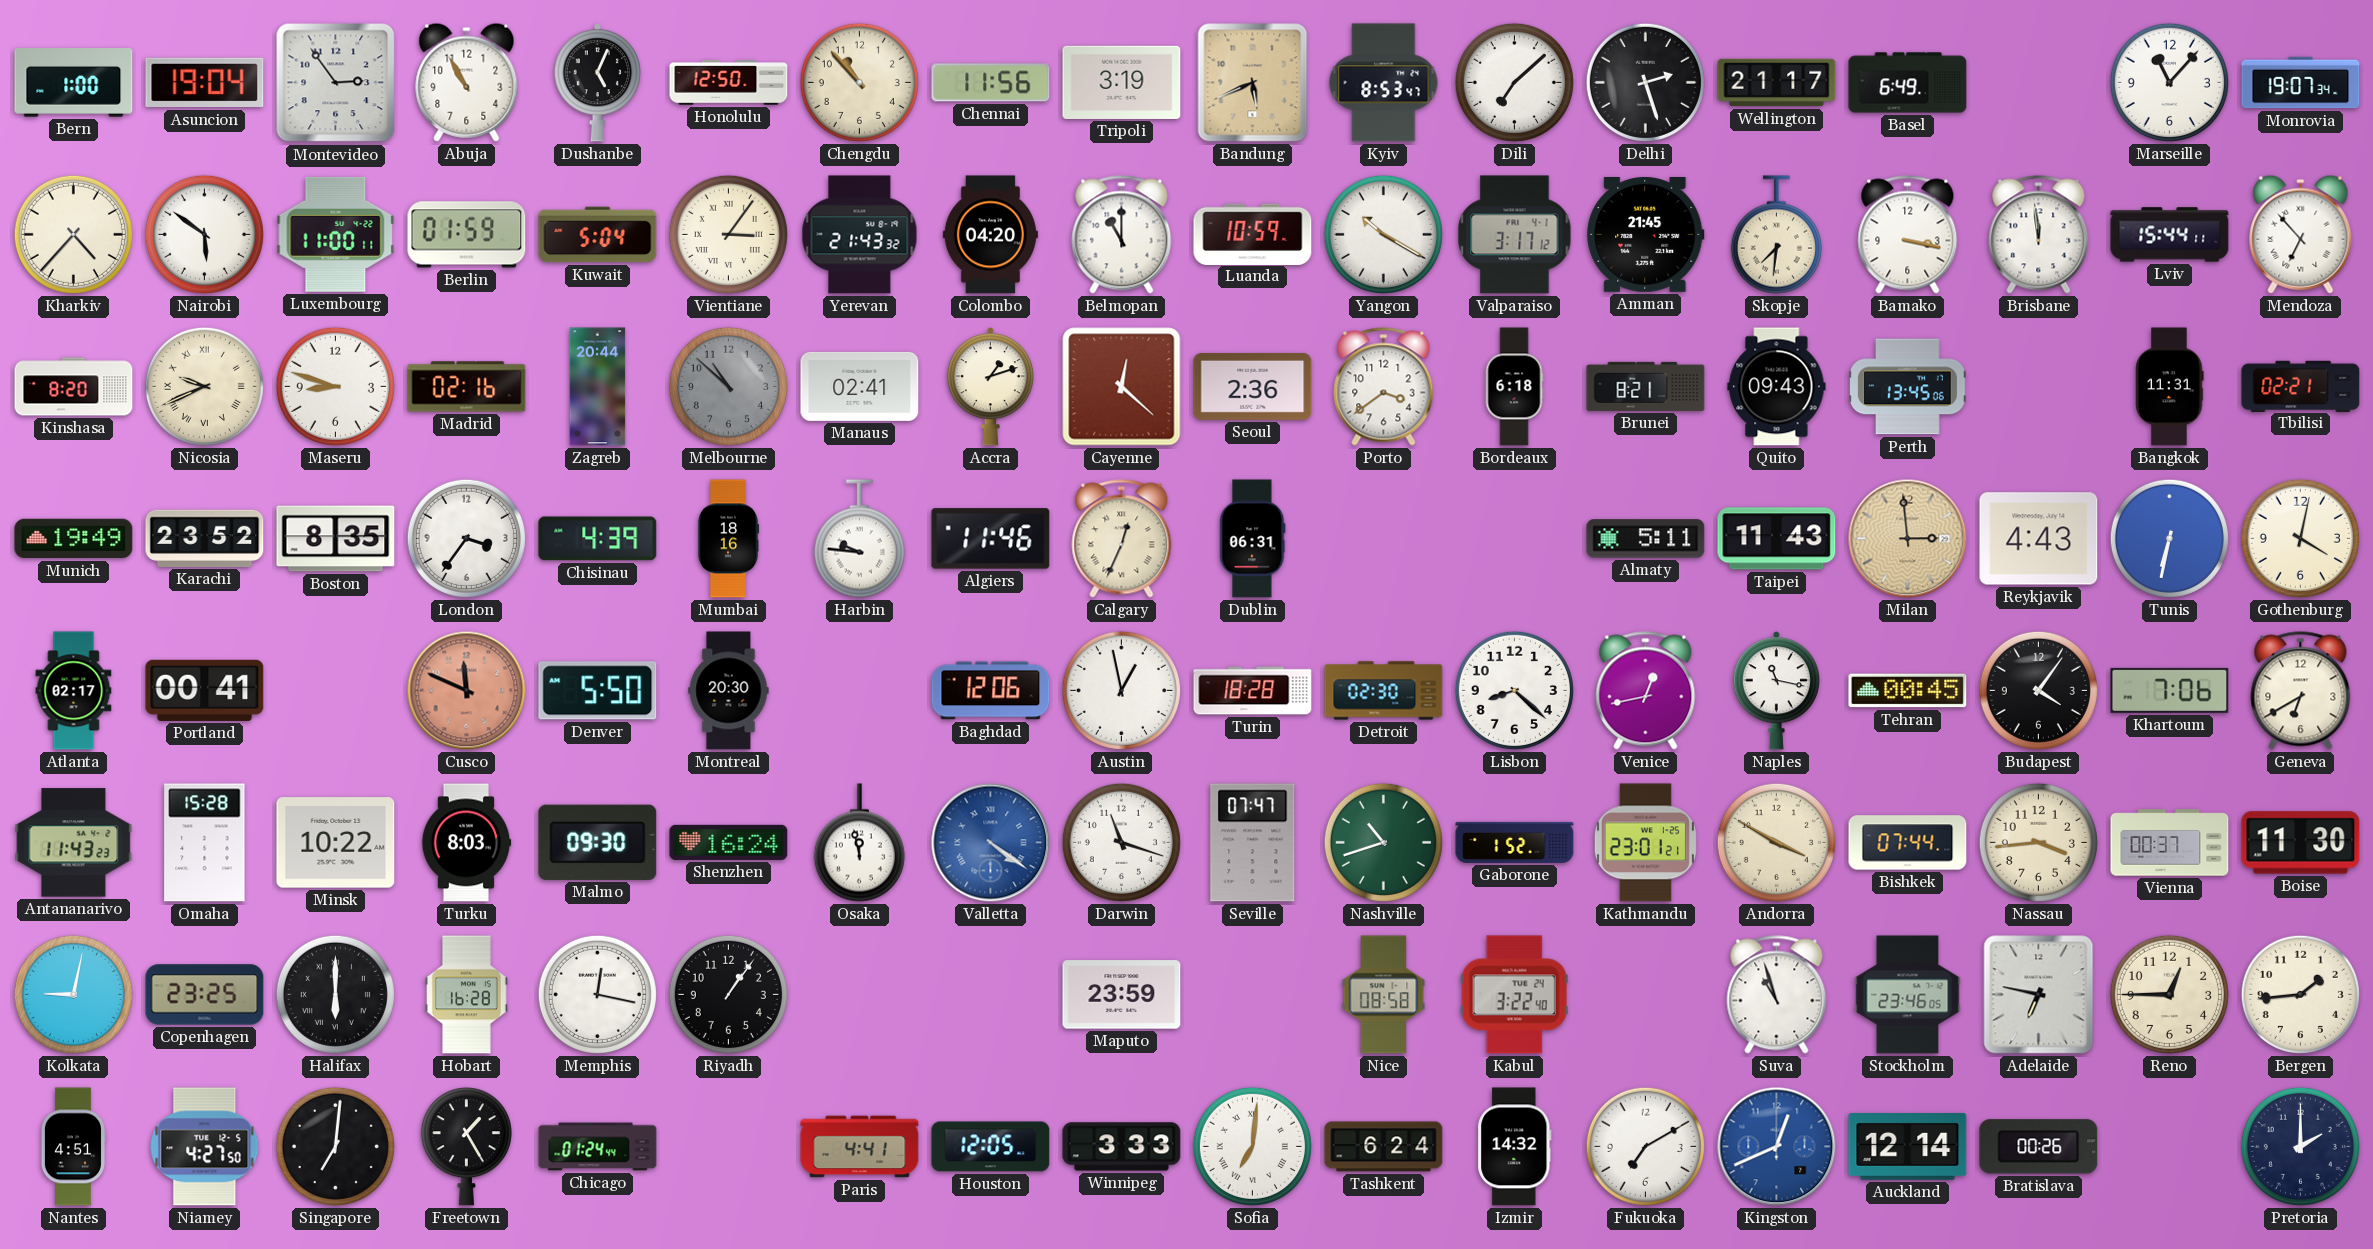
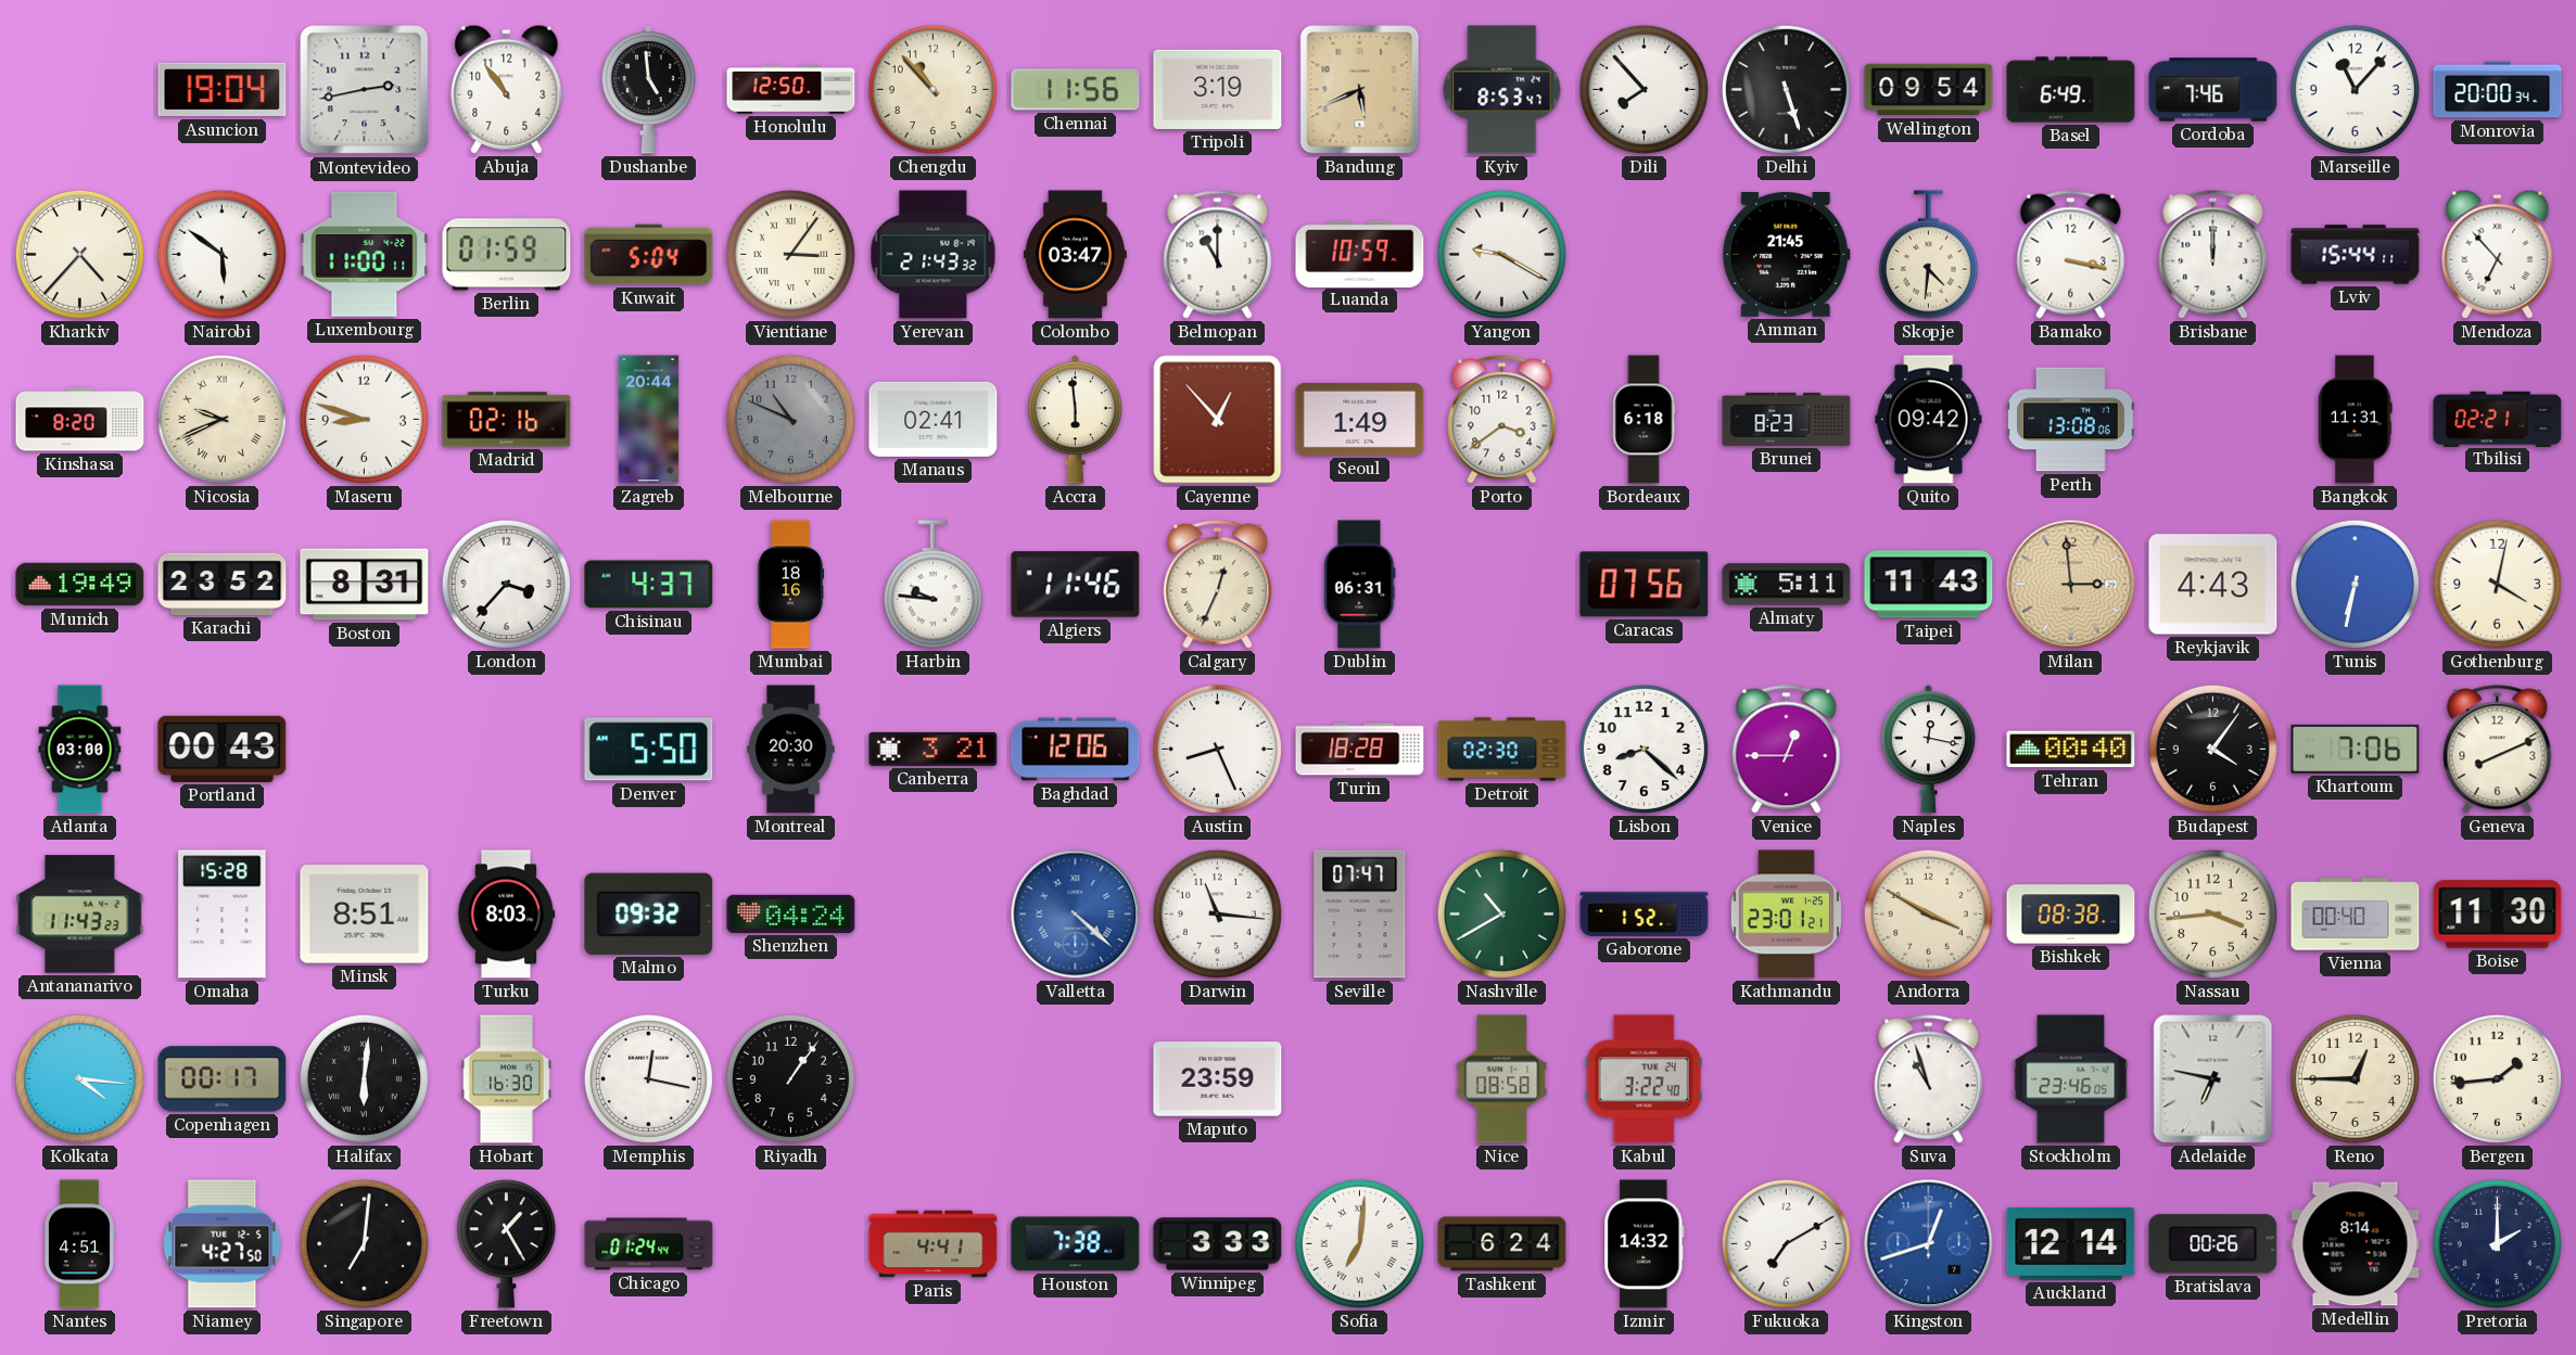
Bern: 1:00 -> none (74, 83)
Montevideo: 2:54 -> 2:43 (365, 90)
Abuja: 10:55 -> 10:54 (507, 89)
Dushanbe: 5:04 -> 4:59 (648, 90)
Dili: 7:08 -> 7:53 (1644, 89)
Delhi: 2:27 -> 5:27 (1786, 89)
Wellington: 21:17 -> 09:54 (1929, 90)
Cordoba: none -> 7:46 (2213, 90)
Monrovia: 19:07 -> 20:00 (2498, 90)
Colombo: 04:20 -> 03:47 (1075, 255)
Yangon: 10:20 -> 9:20 (1501, 254)
Valparaiso: 3:17 -> none (1515, 235)
Skopje: 7:31 -> 4:31 (1928, 255)
Brisbane: 11:59 -> 12:00 (2213, 255)
Melbourne: 10:52 -> 10:49 (790, 419)
Accra: 1:12 -> 5:59 (1075, 420)
Cayenne: 12:22 -> 12:53 (1218, 420)
Seoul: 2:36 -> 1:49 (1360, 419)
Brunei: 8:21 -> 8:23 (1787, 419)
Quito: 09:43 -> 09:42 (1929, 420)
Perth: 13:45 -> 13:08 (2071, 420)
Boston: 8:35 -> 8:31 (365, 585)
London: 3:36 -> 3:37 (506, 584)
Chisinau: 4:39 -> 4:37 (649, 585)
Caracas: none -> 07:56 (1645, 585)
Atlanta: 02:17 -> 03:00 (80, 750)
Portland: 00:41 -> 00:43 (223, 749)
Cusco: 11:49 -> none (467, 691)
Canberra: none -> 3:21 (934, 749)
Austin: 12:58 -> 8:26 (1217, 749)
Venice: 12:43 -> 12:45 (1787, 750)
Naples: 11:17 -> 12:17 (1928, 750)
Tehran: 00:45 -> 00:40 (2071, 750)
Geneva: 6:40 -> 8:11 (2498, 750)
Minsk: 10:22 -> 8:51 (365, 915)
Malmo: 09:30 -> 09:32 (649, 913)
Shenzhen: 16:24 -> 04:24 (791, 913)
Osaka: 11:58 -> none (859, 843)
Valletta: 4:21 -> 4:22 (1076, 915)
Darwin: 11:18 -> 11:16 (1217, 913)
Nashville: 10:42 -> 10:40 (1501, 913)
Bishkek: 07:44 -> 08:38 (2071, 915)
Vienna: 00:37 -> 00:40 (2356, 915)
Kolkata: 9:02 -> 4:16 (79, 1078)
Copenhagen: 23:25 -> 00:17 (223, 1079)
Halifax: 6:00 -> 6:01 (364, 1078)
Hobart: 16:28 -> 16:30 (507, 1079)
Houston: 12:05 -> 7:38 (1076, 1244)
Kingston: 12:41 -> 12:42 (1929, 1244)
Medellin: none -> 8:14 (2356, 1244)
